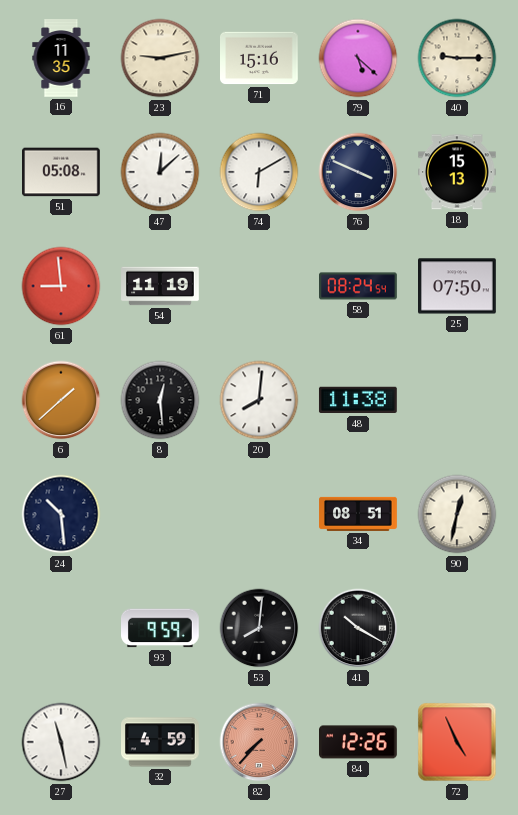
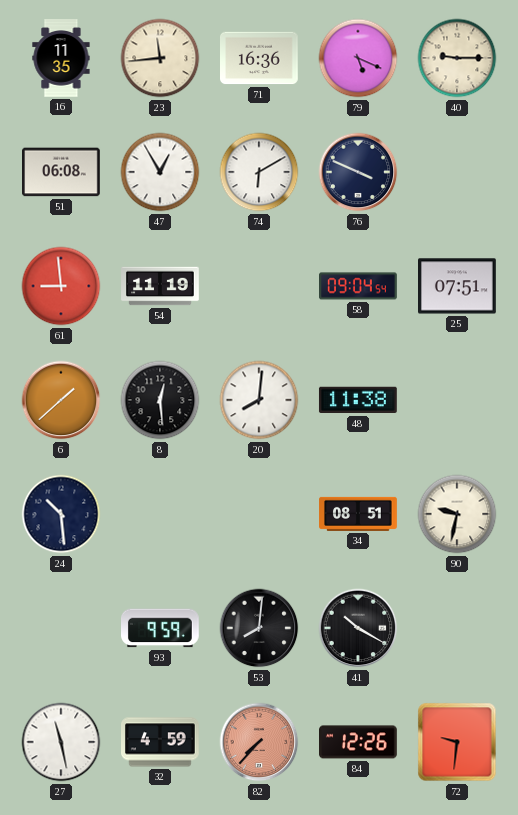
23: 9:13 -> 11:44 (160, 58)
71: 15:16 -> 16:36 (260, 58)
79: 5:22 -> 5:19 (358, 58)
51: 05:08 -> 06:08 (62, 172)
47: 12:08 -> 12:55 (160, 172)
18: 15:13 -> none (458, 172)
58: 08:24 -> 09:04 (359, 286)
25: 07:50 -> 07:51 (458, 286)
90: 12:32 -> 9:32 (457, 514)
72: 4:56 -> 9:31 (457, 742)
